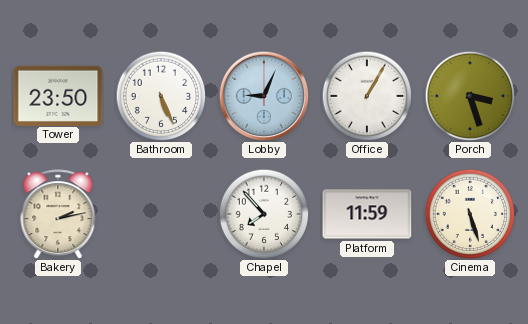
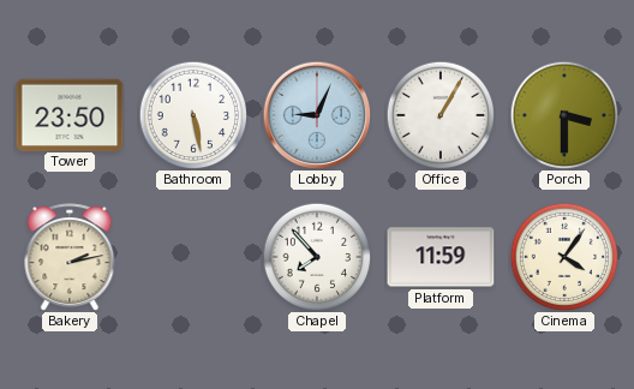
Bathroom: 5:26 -> 5:28 (193, 115)
Porch: 3:27 -> 3:30 (564, 115)
Cinema: 5:27 -> 4:06 (564, 257)
